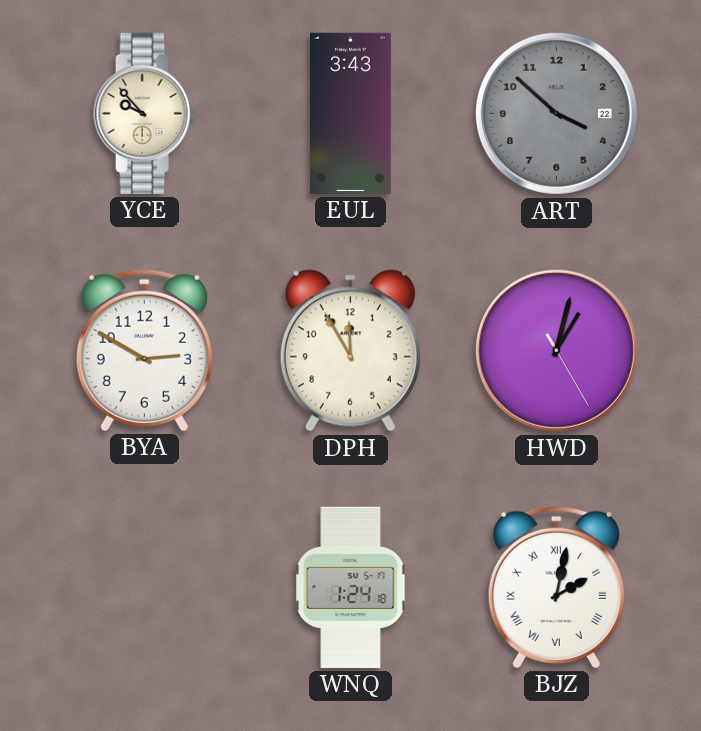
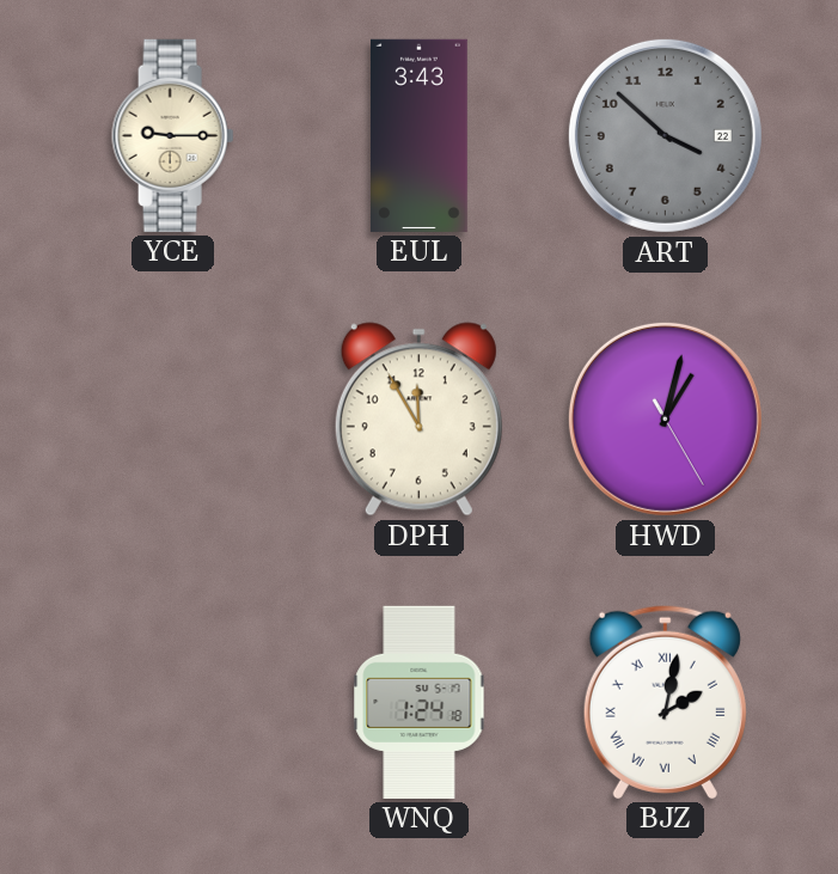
YCE: 9:53 -> 9:15 (173, 135)
BYA: 2:50 -> none (144, 350)
